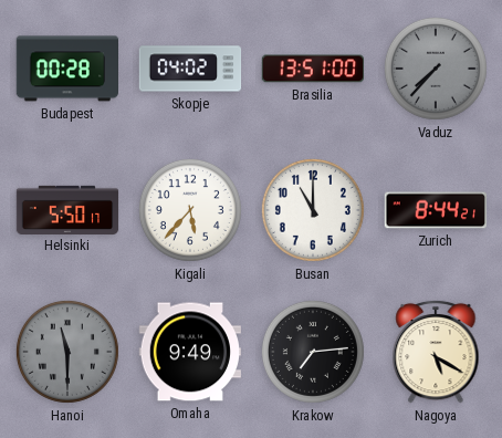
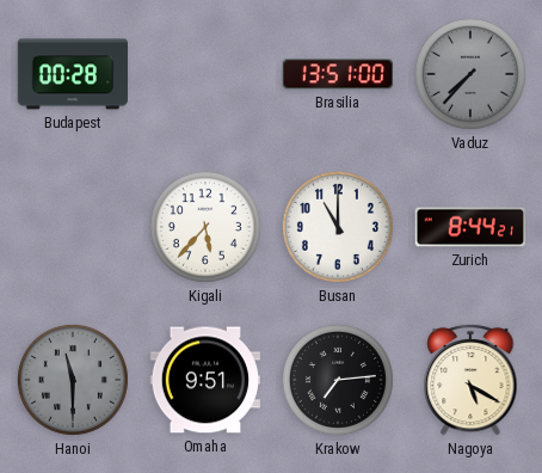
Skopje: 04:02 -> none (190, 69)
Helsinki: 5:50 -> none (67, 209)
Omaha: 9:49 -> 9:51 (204, 380)
